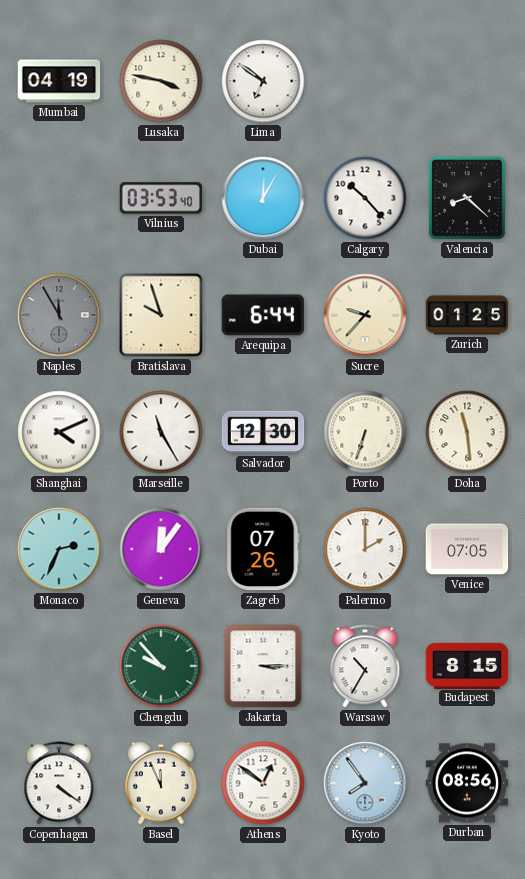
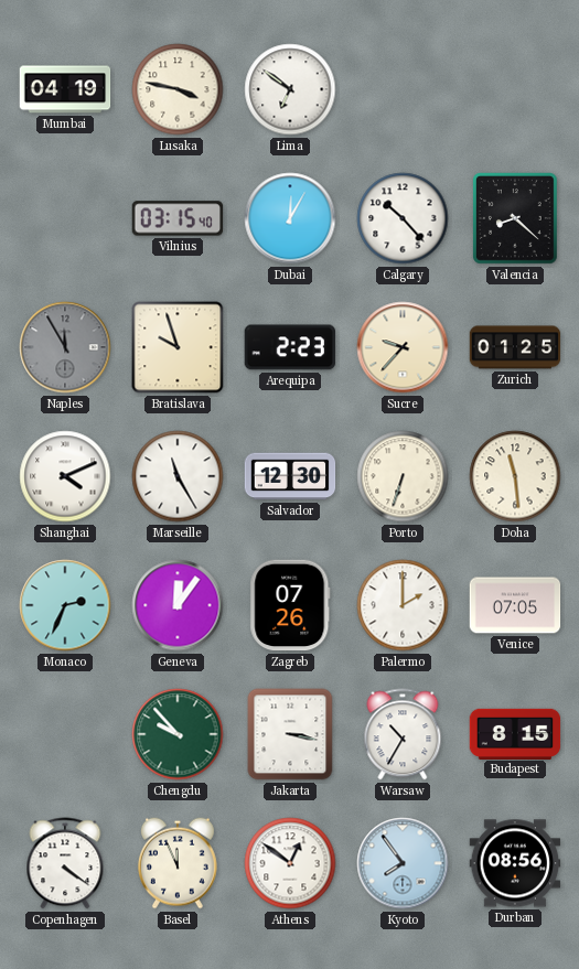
Vilnius: 03:53 -> 03:15 (178, 218)
Arequipa: 6:44 -> 2:23 (290, 347)
Jakarta: 3:15 -> 3:17 (290, 734)
